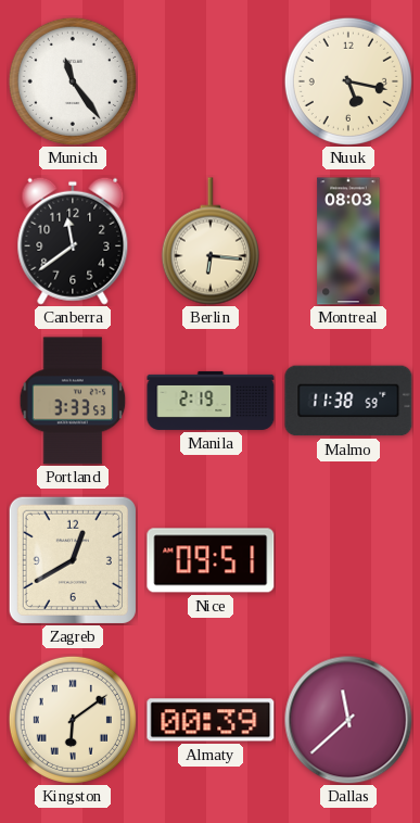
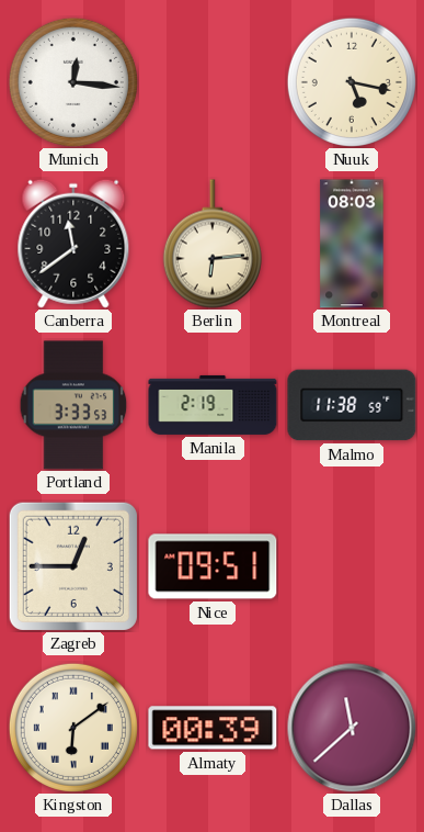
Munich: 11:24 -> 12:16 (73, 82)
Berlin: 6:16 -> 6:14 (213, 244)
Zagreb: 12:40 -> 12:45 (73, 566)
